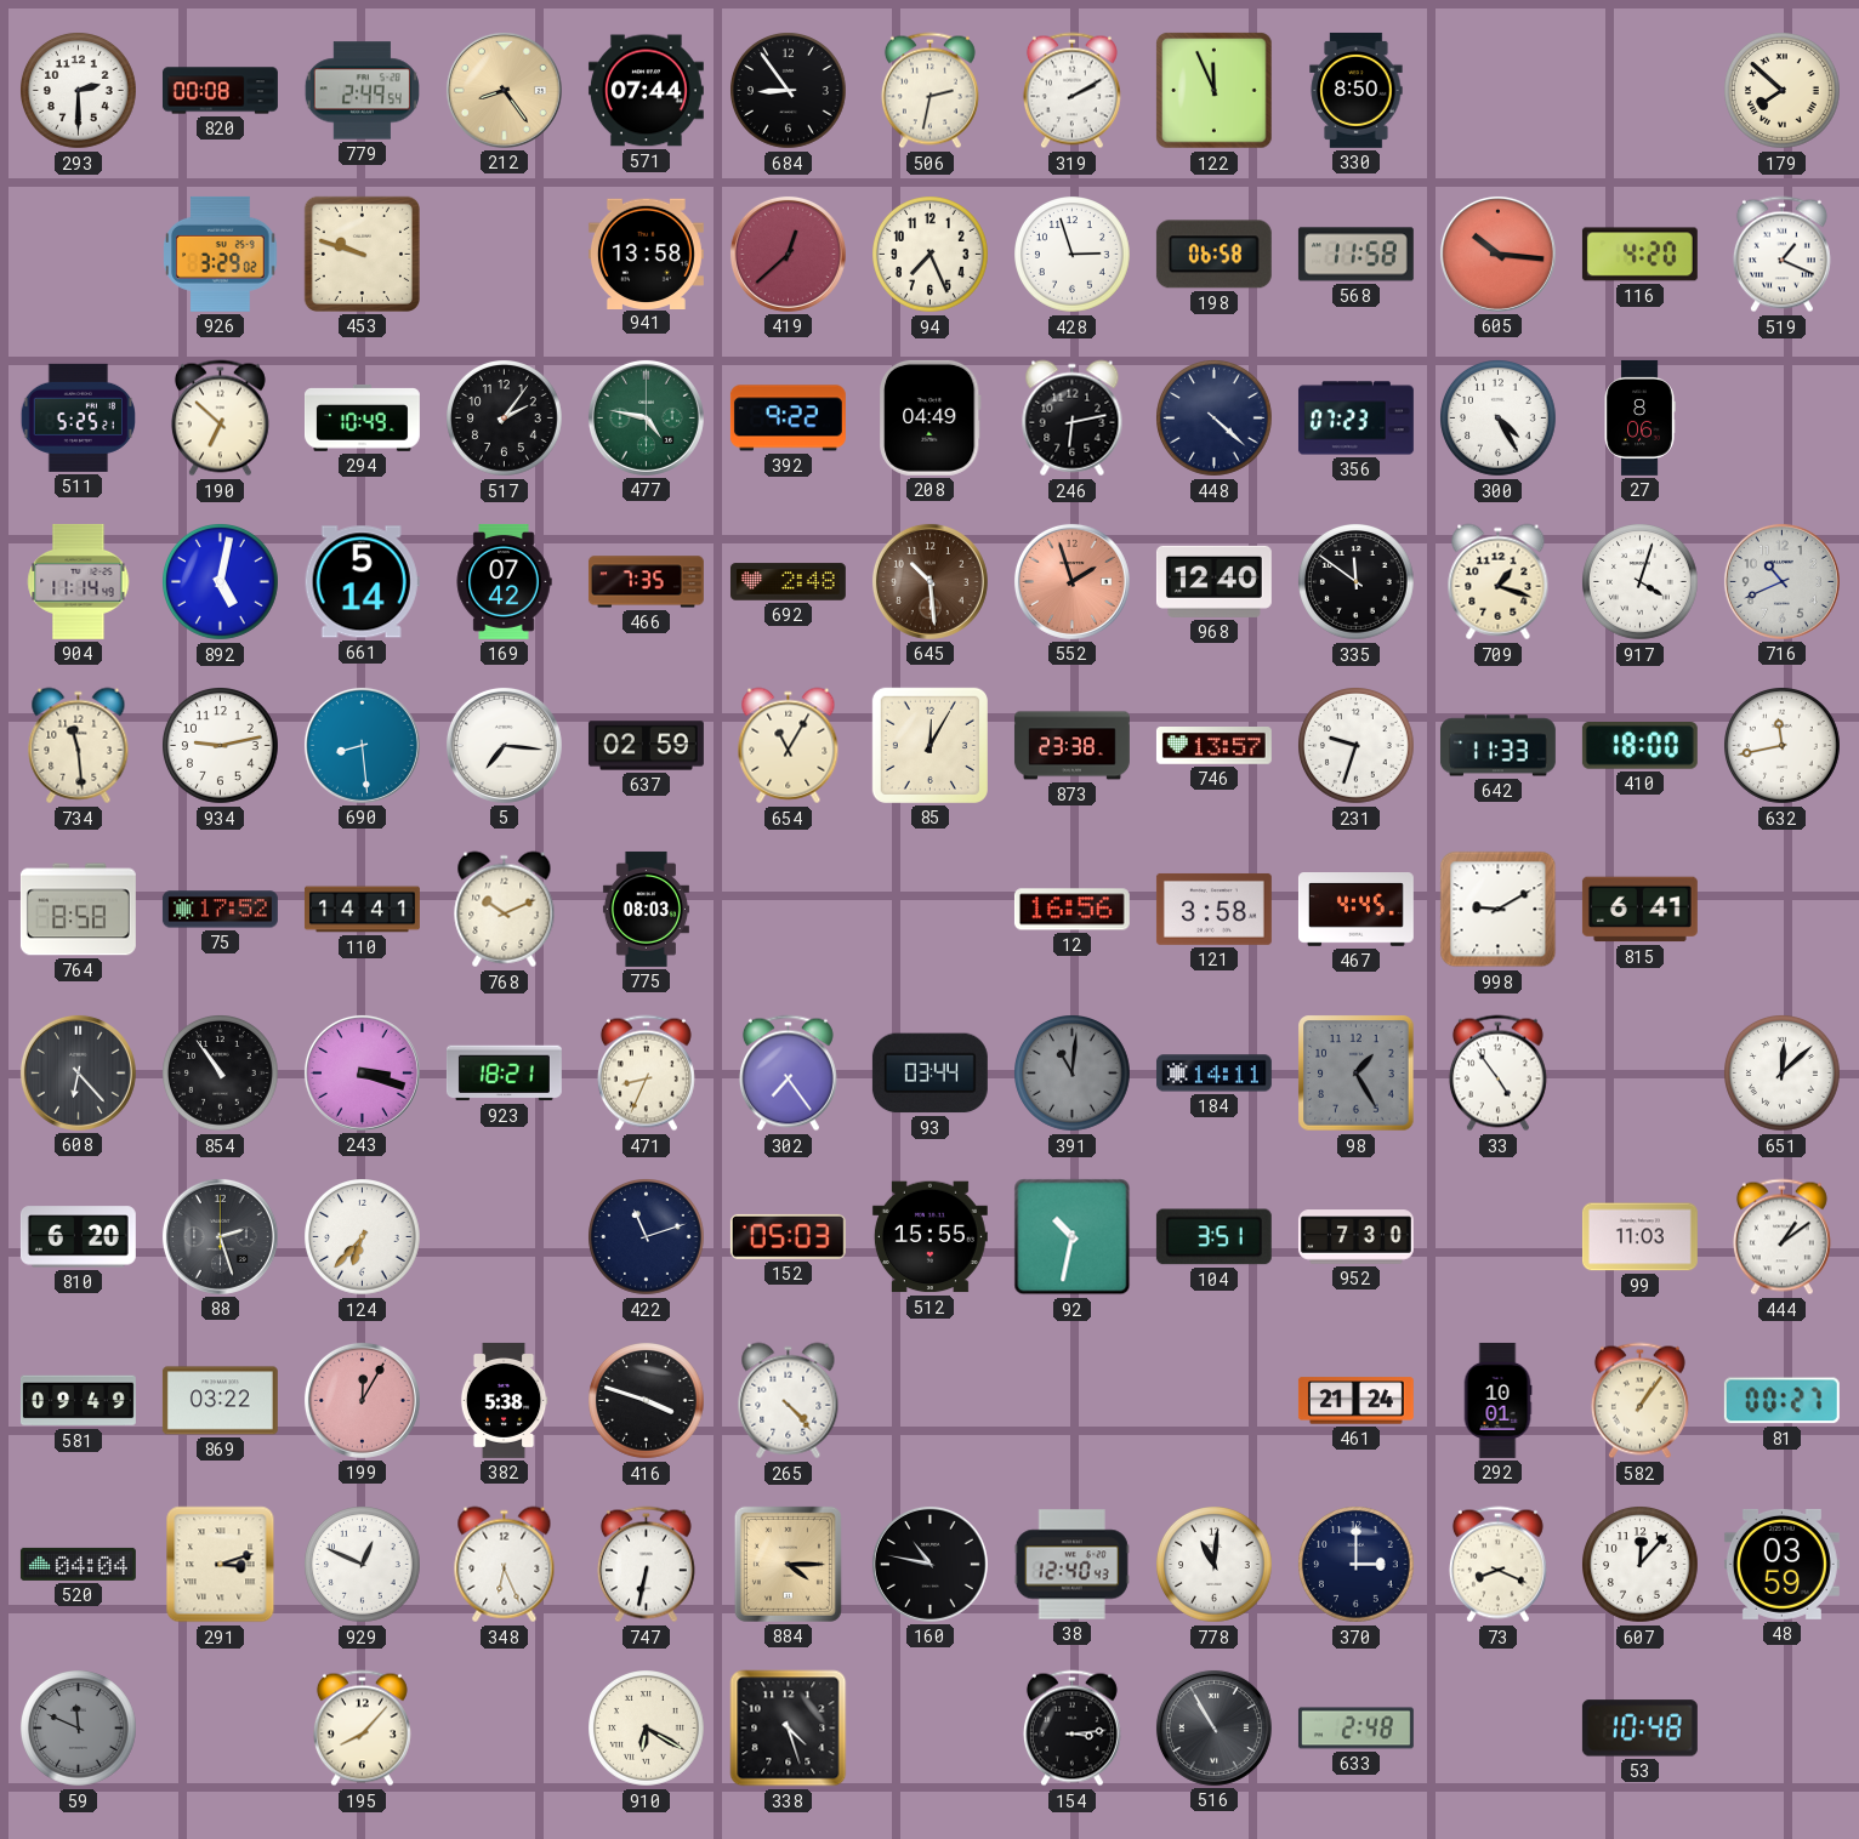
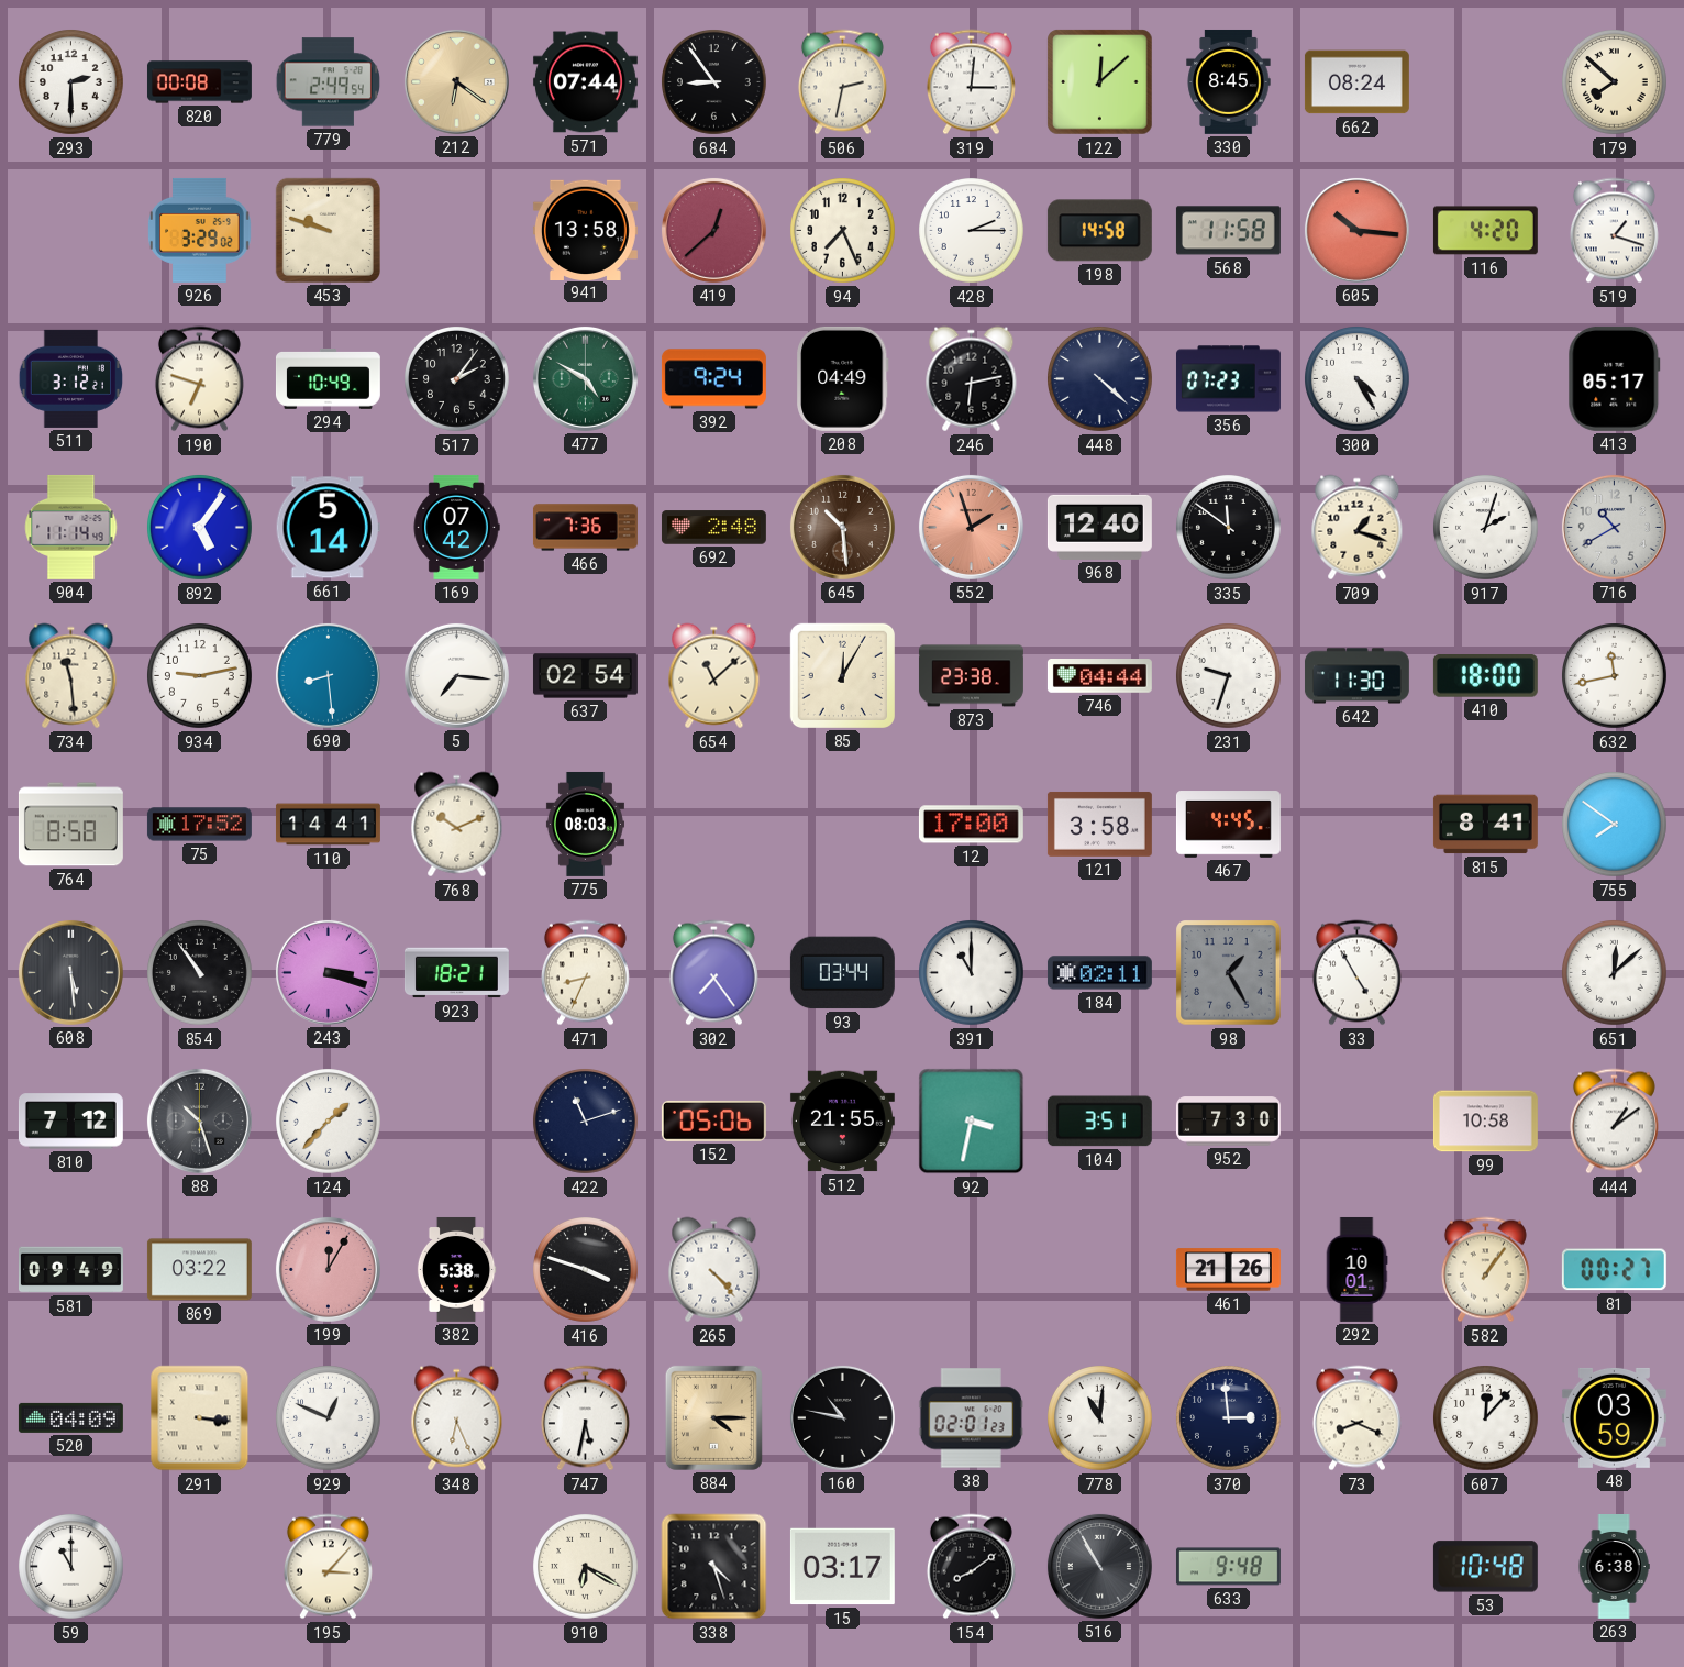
212: 8:24 -> 6:21 (456, 81)
319: 2:10 -> 3:01 (971, 82)
122: 11:56 -> 12:08 (1100, 82)
330: 8:50 -> 8:45 (1229, 81)
662: none -> 08:24 (1356, 82)
428: 2:57 -> 2:15 (972, 231)
198: 06:58 -> 14:58 (1099, 231)
519: 1:19 -> 1:18 (1614, 231)
511: 5:25 -> 3:12 (70, 378)
190: 6:52 -> 6:48 (199, 379)
477: 4:47 -> 4:50 (585, 378)
392: 9:22 -> 9:24 (713, 379)
27: 8:06 -> none (1639, 417)
413: none -> 05:17 (1615, 378)
892: 5:02 -> 5:06 (200, 528)
466: 7:35 -> 7:36 (585, 528)
917: 4:03 -> 2:03 (1486, 528)
716: 10:41 -> 10:40 (1614, 527)
637: 02:59 -> 02:54 (585, 676)
654: 11:05 -> 11:08 (714, 676)
746: 13:57 -> 04:44 (1099, 676)
642: 11:33 -> 11:30 (1356, 676)
12: 16:56 -> 17:00 (971, 825)
998: 9:10 -> none (1499, 910)
815: 6:41 -> 8:41 (1485, 825)
755: none -> 7:51 (1615, 825)
608: 6:23 -> 5:29 (70, 972)
391: 11:01 -> 11:00 (972, 973)
391 dial: grey -> white (972, 973)
184: 14:11 -> 02:11 (1099, 973)
33: 4:54 -> 4:55 (1356, 973)
810: 6:20 -> 7:12 (70, 1122)
88: 2:27 -> 10:27 (199, 1120)
124: 6:37 -> 1:37 (329, 1122)
152: 05:03 -> 05:06 (713, 1120)
512: 15:55 -> 21:55 (842, 1122)
92: 10:32 -> 3:32 (972, 1122)
99: 11:03 -> 10:58 (1485, 1122)
461: 21:24 -> 21:26 (1228, 1270)
520: 04:04 -> 04:09 (70, 1417)
291: 3:12 -> 3:16 (200, 1418)
747: 6:32 -> 5:32 (585, 1418)
38: 12:40 -> 02:01 (971, 1418)
370: 3:00 -> 2:59 (1229, 1418)
59: 11:49 -> 11:00 (71, 1567)
59 dial: grey -> white (71, 1567)
195: 8:07 -> 3:07 (328, 1567)
15: none -> 03:17 (842, 1567)
154: 3:14 -> 8:09 (971, 1567)
633: 2:48 -> 9:48 (1228, 1567)
263: none -> 6:38 (1614, 1567)
